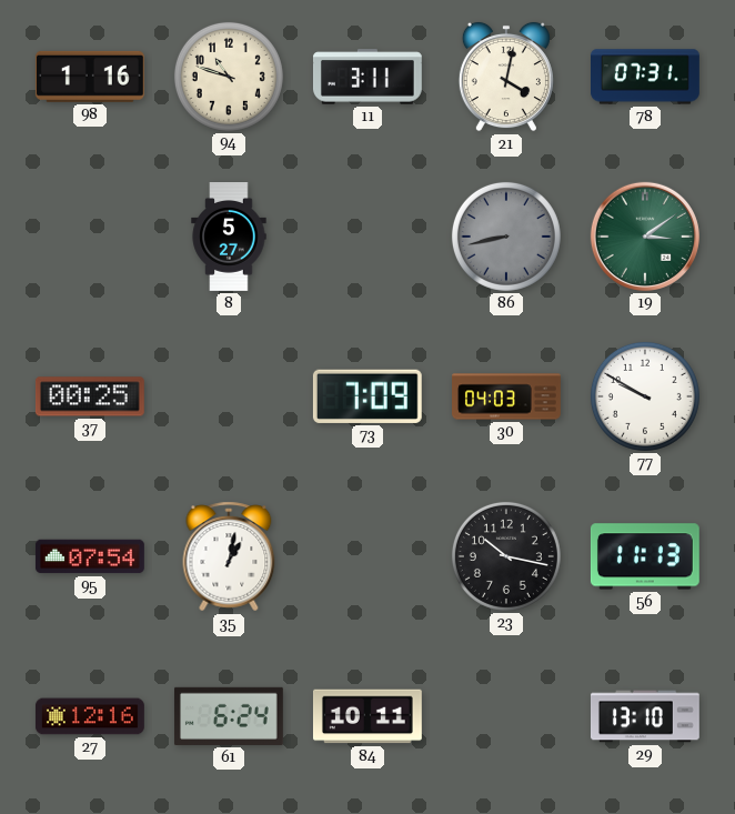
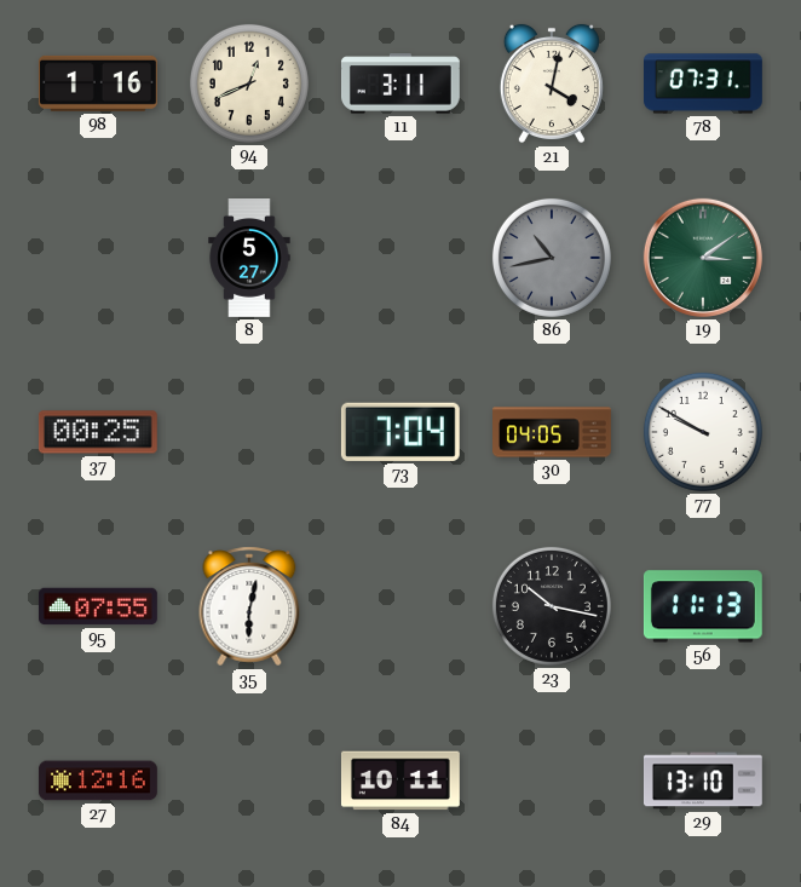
94: 10:48 -> 12:41 (249, 83)
86: 8:43 -> 10:43 (552, 258)
73: 7:09 -> 7:04 (400, 432)
30: 04:03 -> 04:05 (553, 432)
95: 07:54 -> 07:55 (98, 606)
35: 1:02 -> 6:02 (249, 606)
61: 6:24 -> none (229, 716)
